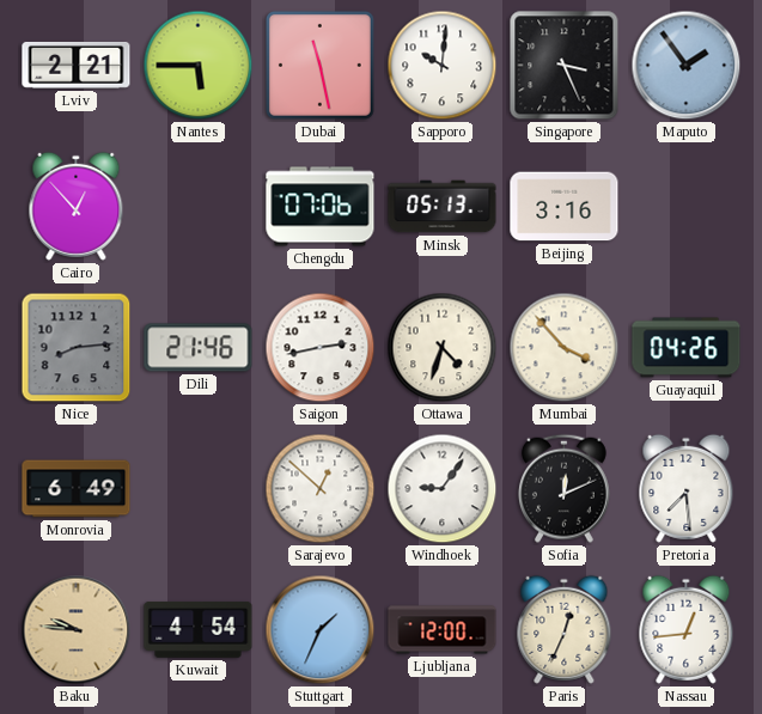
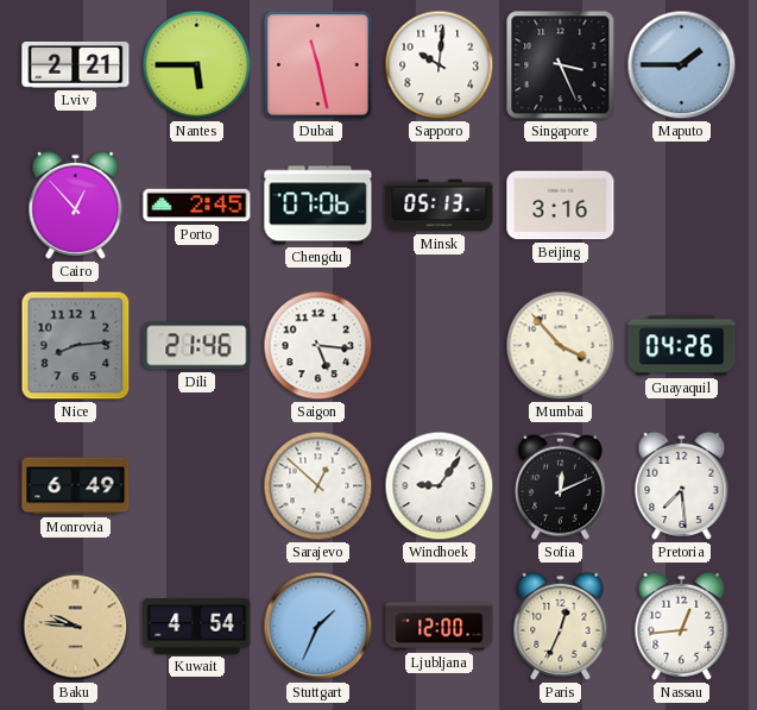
Maputo: 1:54 -> 1:45 (682, 65)
Porto: none -> 2:45 (197, 206)
Saigon: 2:43 -> 5:16 (318, 346)
Ottawa: 4:33 -> none (443, 348)
